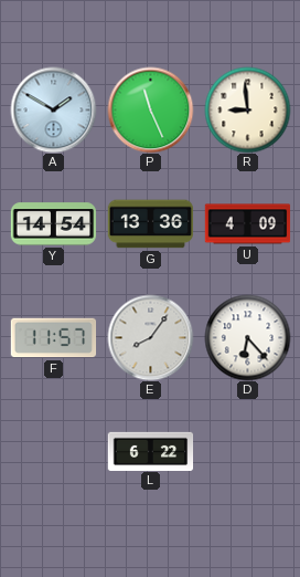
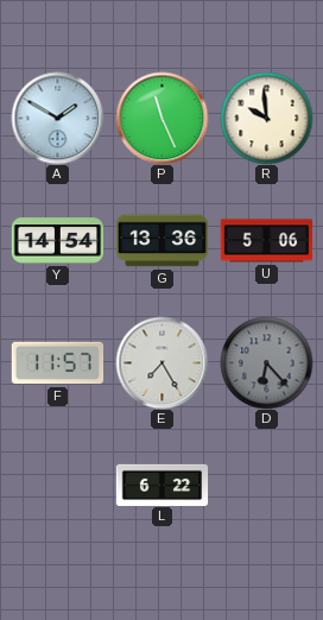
R: 8:59 -> 9:59 (266, 118)
U: 4:09 -> 5:06 (266, 241)
E: 8:06 -> 7:25 (161, 362)
D dial: white -> grey (266, 362)
